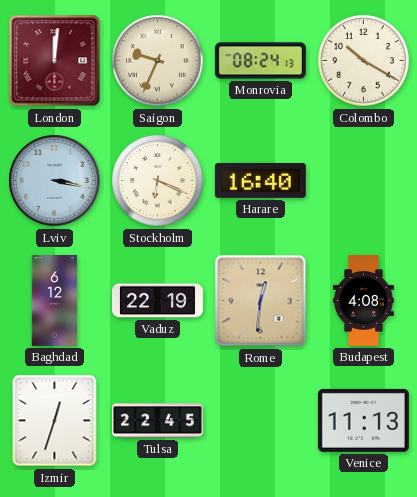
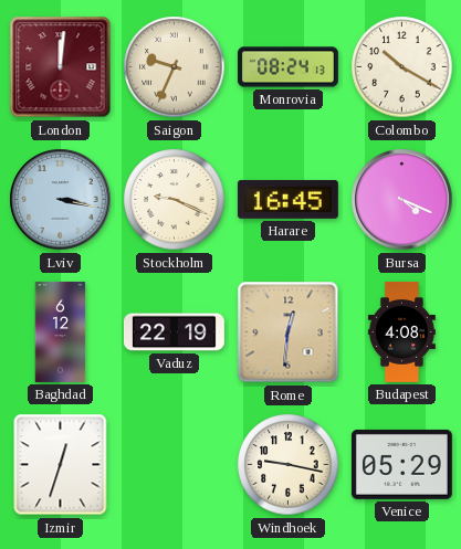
Stockholm: 6:19 -> 9:19 (175, 200)
Harare: 16:40 -> 16:45 (287, 199)
Bursa: none -> 4:19 (402, 200)
Tulsa: 22:45 -> none (158, 421)
Windhoek: none -> 9:17 (289, 465)
Venice: 11:13 -> 05:29 (401, 464)
